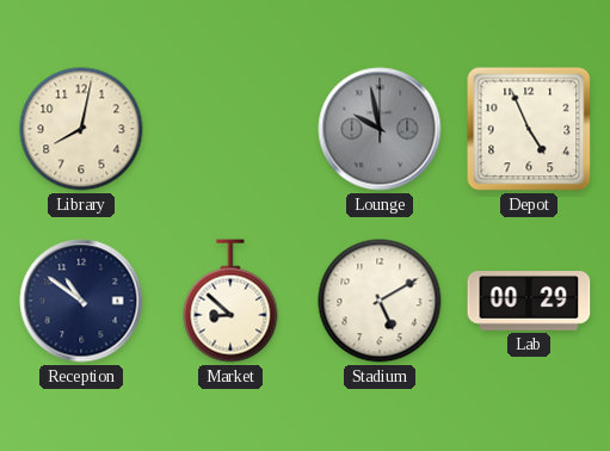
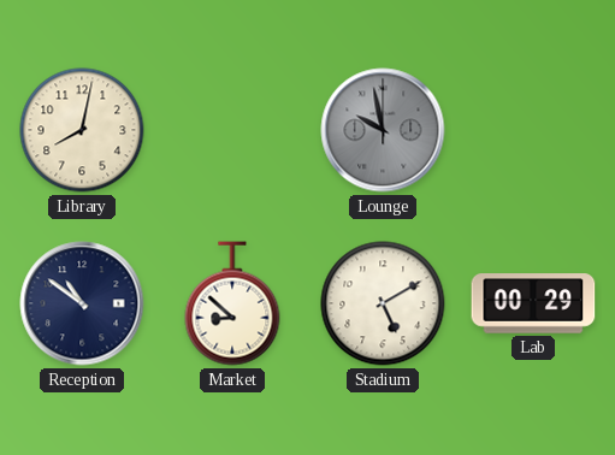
Depot: 4:56 -> none (529, 129)
